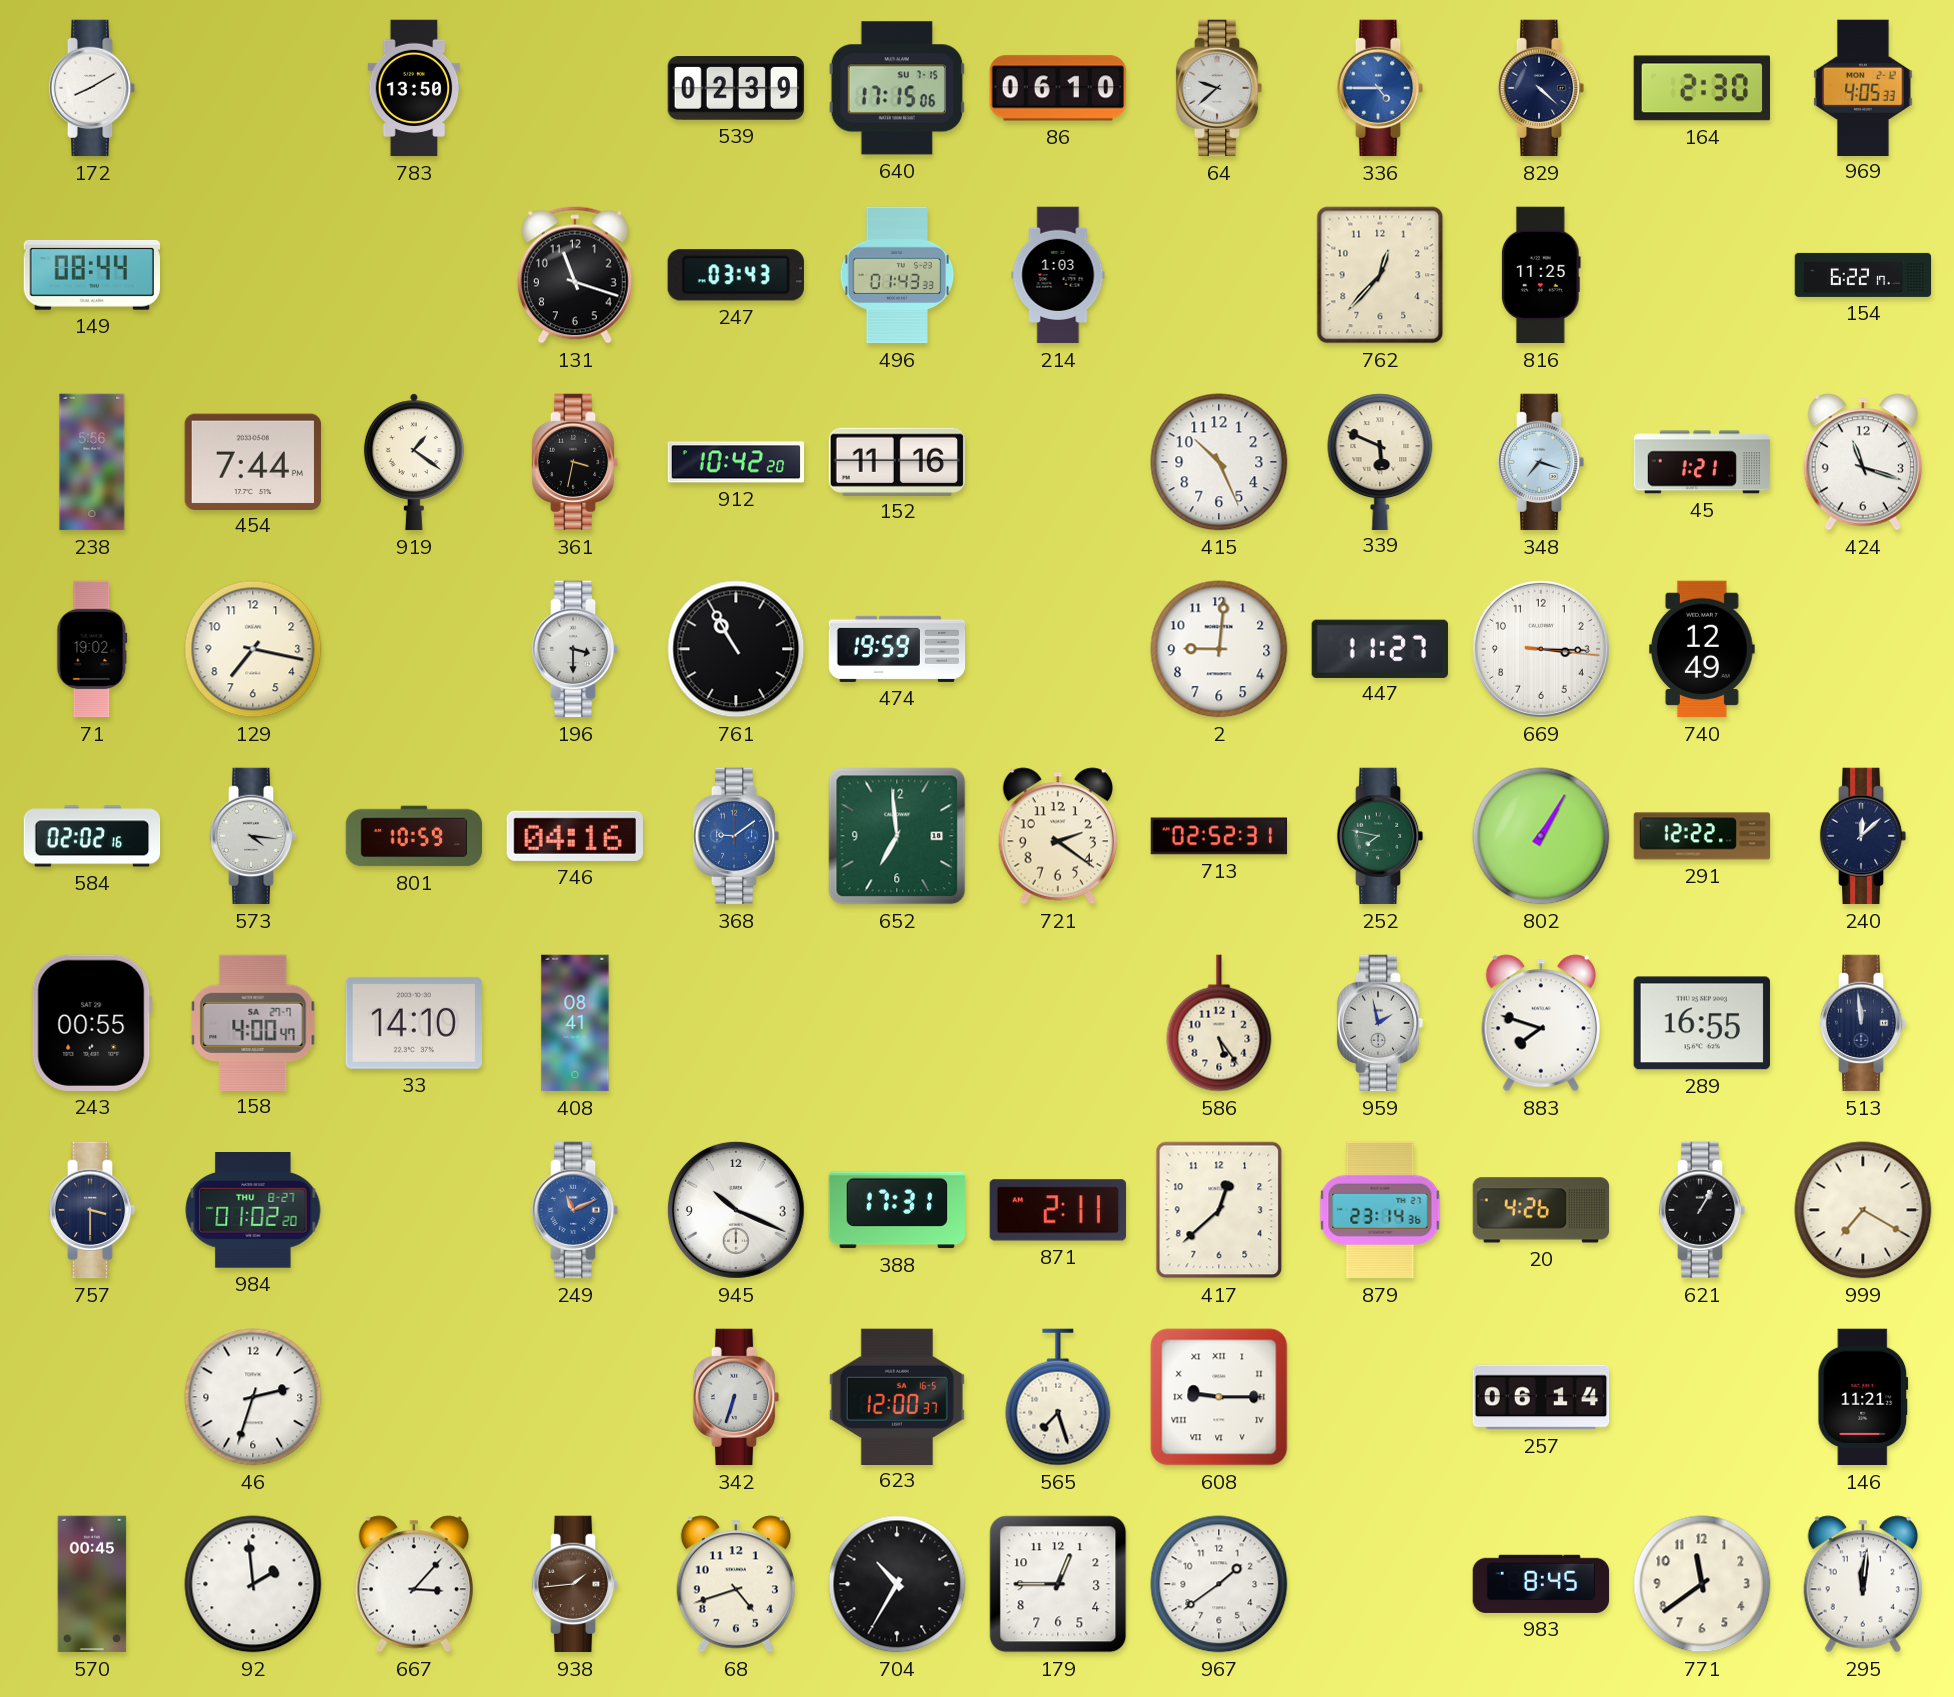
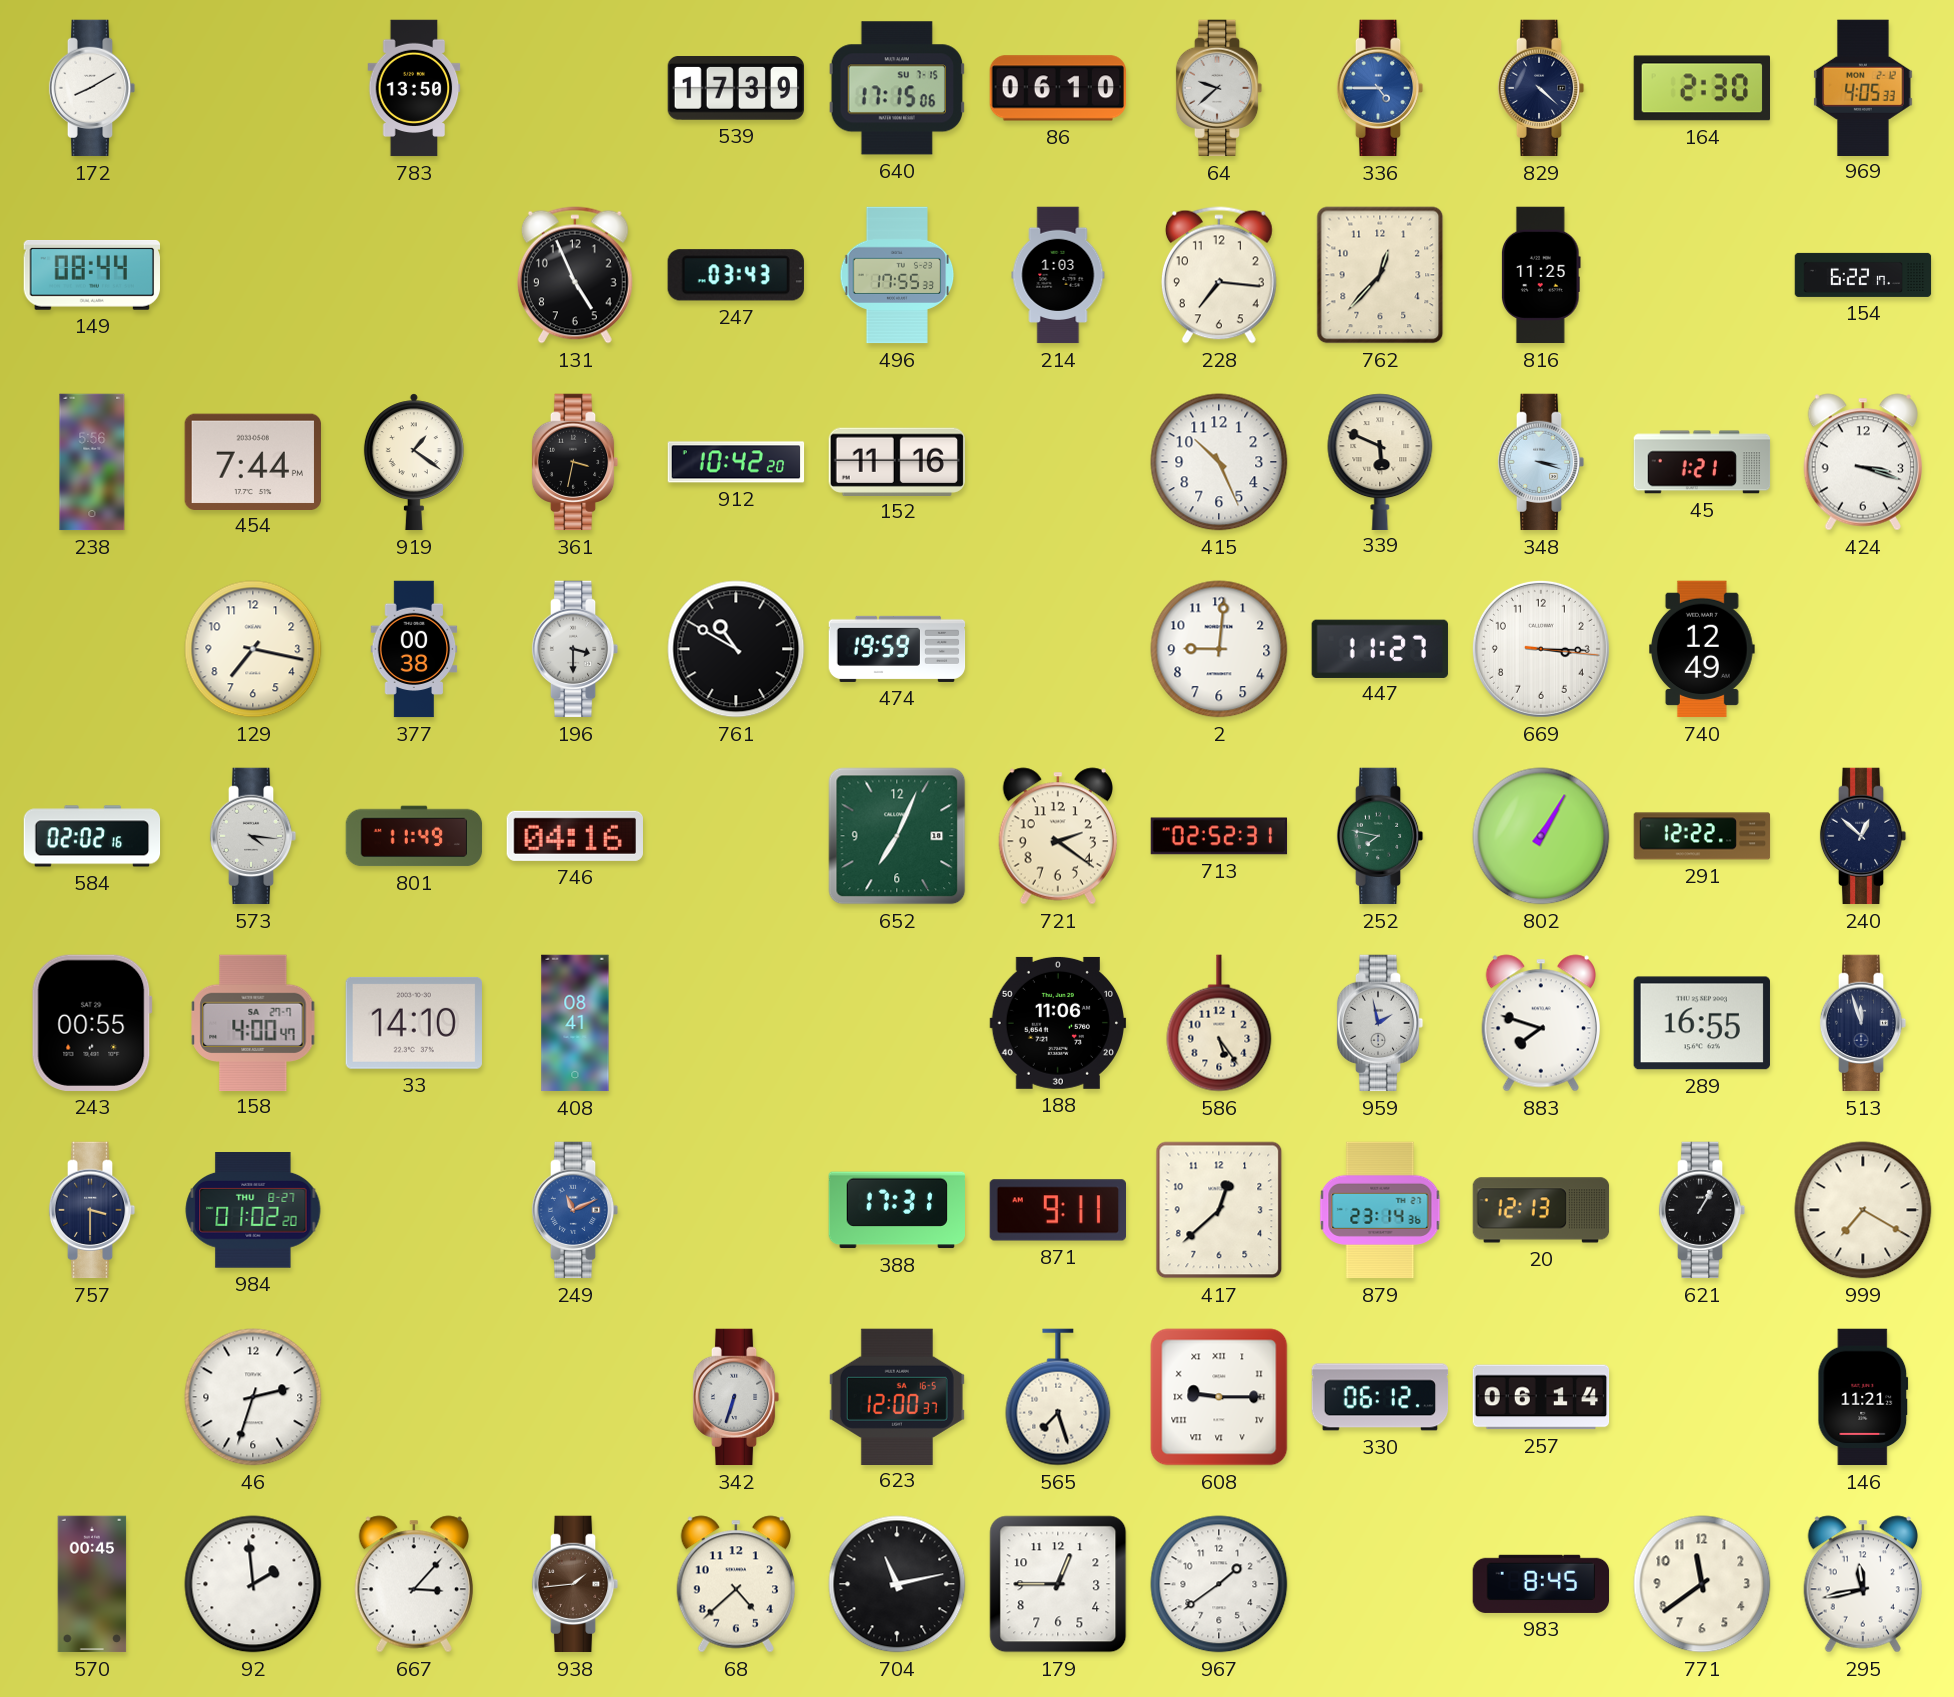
539: 02:39 -> 17:39 (736, 89)
131: 11:18 -> 4:56 (575, 275)
496: 01:43 -> 17:55 (897, 275)
228: none -> 7:16 (1219, 275)
348: 7:18 -> 3:18 (1541, 462)
424: 11:18 -> 3:18 (1862, 462)
71: 19:02 -> none (92, 649)
377: none -> 00:38 (414, 649)
761: 10:55 -> 10:50 (736, 649)
801: 10:59 -> 11:49 (414, 836)
368: 9:09 -> none (736, 836)
652: 6:59 -> 7:04 (897, 836)
240: 12:08 -> 12:52 (1863, 836)
188: none -> 11:06 (1058, 1023)
513: 11:59 -> 11:57 (1863, 1023)
945: 10:19 -> none (736, 1210)
871: 2:11 -> 9:11 (1058, 1210)
20: 4:26 -> 12:13 (1541, 1210)
330: none -> 06:12 (1380, 1397)
68: 4:42 -> 4:38 (735, 1584)
704: 10:35 -> 11:13 (897, 1584)
295: 12:01 -> 11:43 (1862, 1584)
